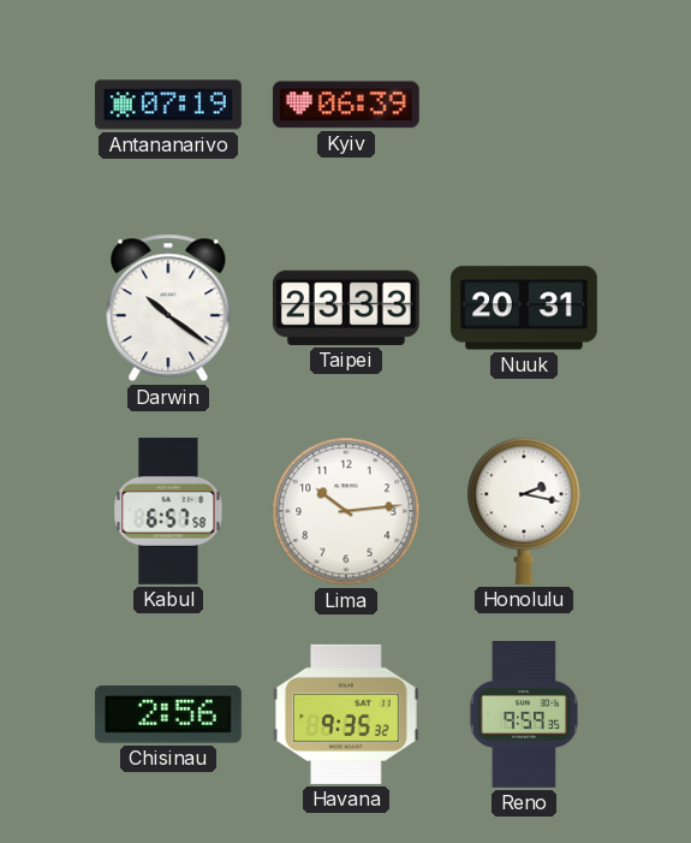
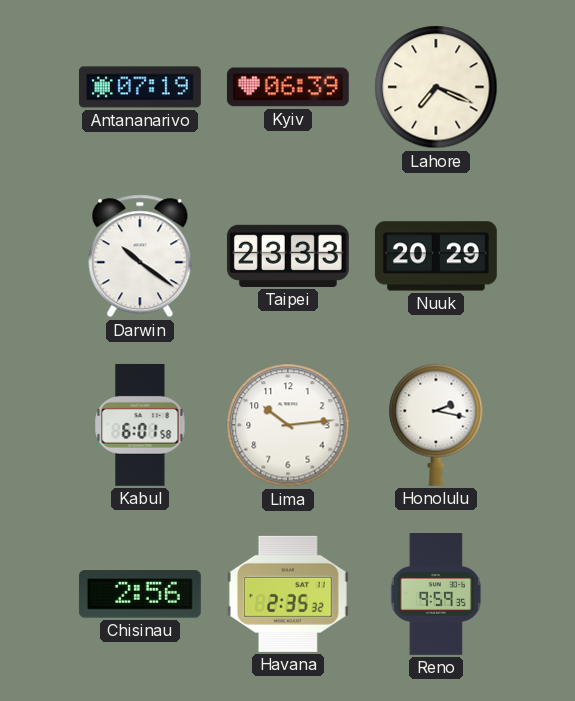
Lahore: none -> 7:19 (436, 87)
Nuuk: 20:31 -> 20:29 (436, 256)
Kabul: 6:57 -> 6:01 (140, 425)
Havana: 9:35 -> 2:35 (288, 594)
